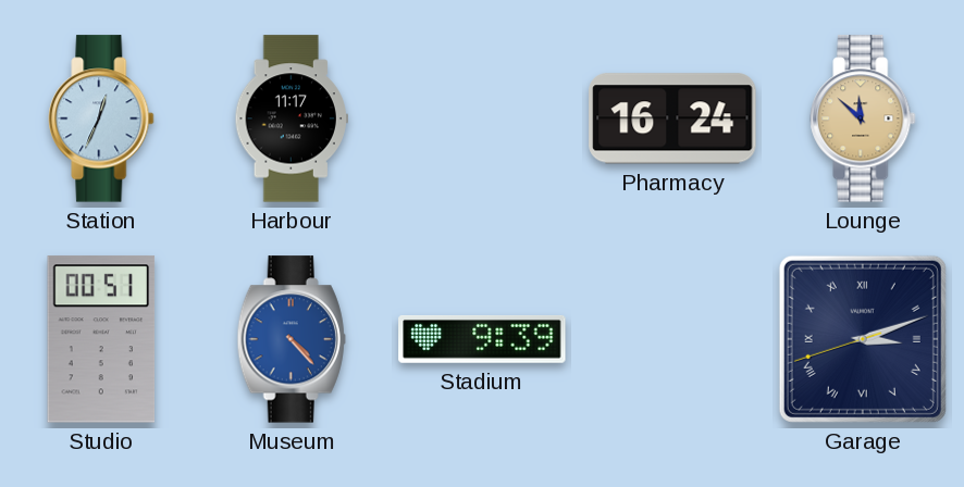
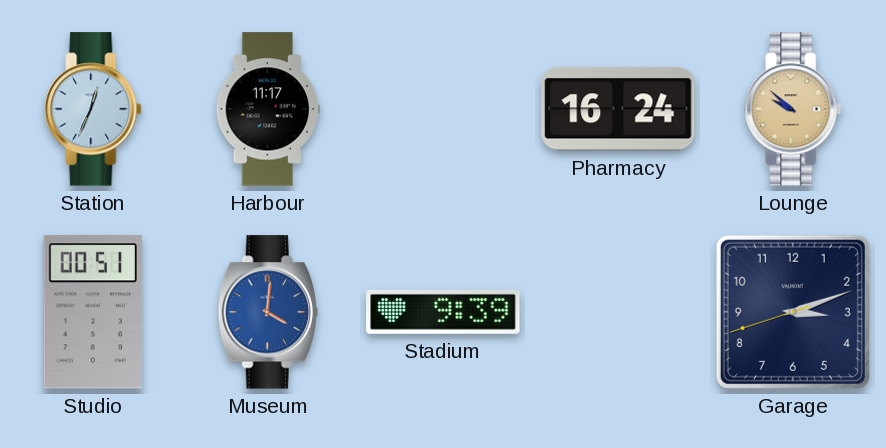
Lounge: 11:52 -> 9:52 (793, 109)
Museum: 4:23 -> 4:01 (268, 312)
Garage numerals: Roman -> Arabic (793, 312)
